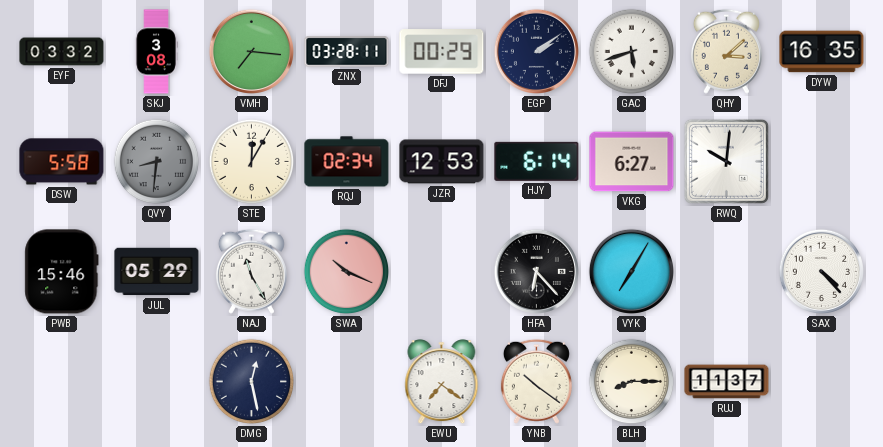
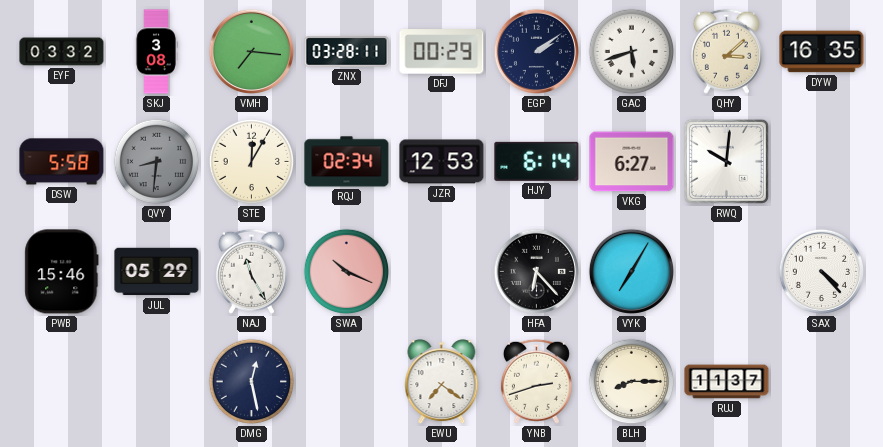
YNB: 10:21 -> 2:42 (536, 381)
